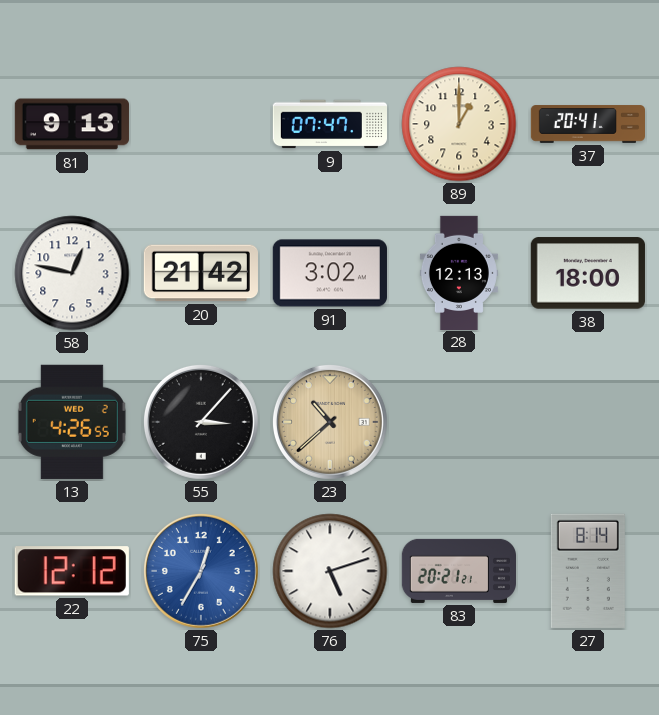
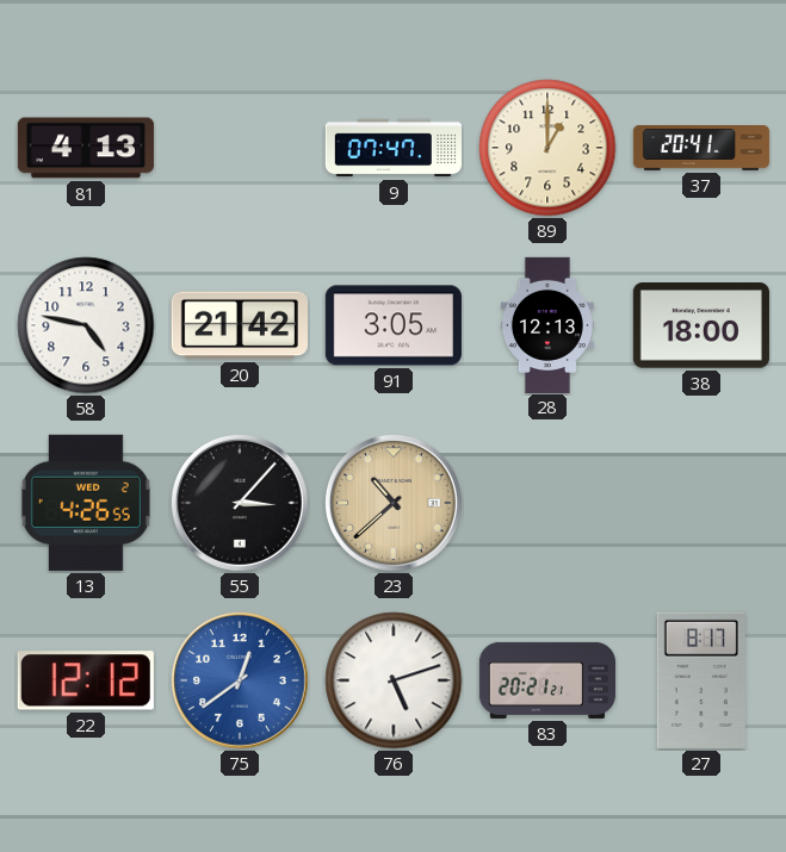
81: 9:13 -> 4:13 (86, 148)
58: 12:47 -> 4:47 (86, 325)
91: 3:02 -> 3:05 (394, 325)
75: 12:35 -> 12:39 (240, 680)
27: 8:14 -> 8:17 (701, 680)
